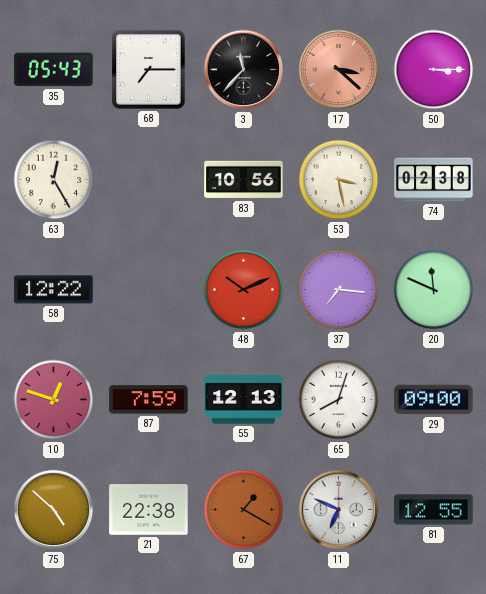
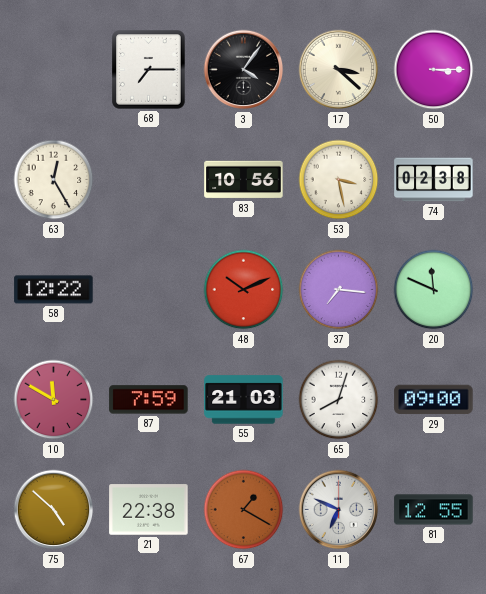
35: 05:43 -> none (54, 70)
3: 11:37 -> 4:06 (244, 70)
17 dial: salmon -> cream (339, 70)
10: 12:48 -> 11:50 (54, 400)
55: 12:13 -> 21:03 (244, 400)
